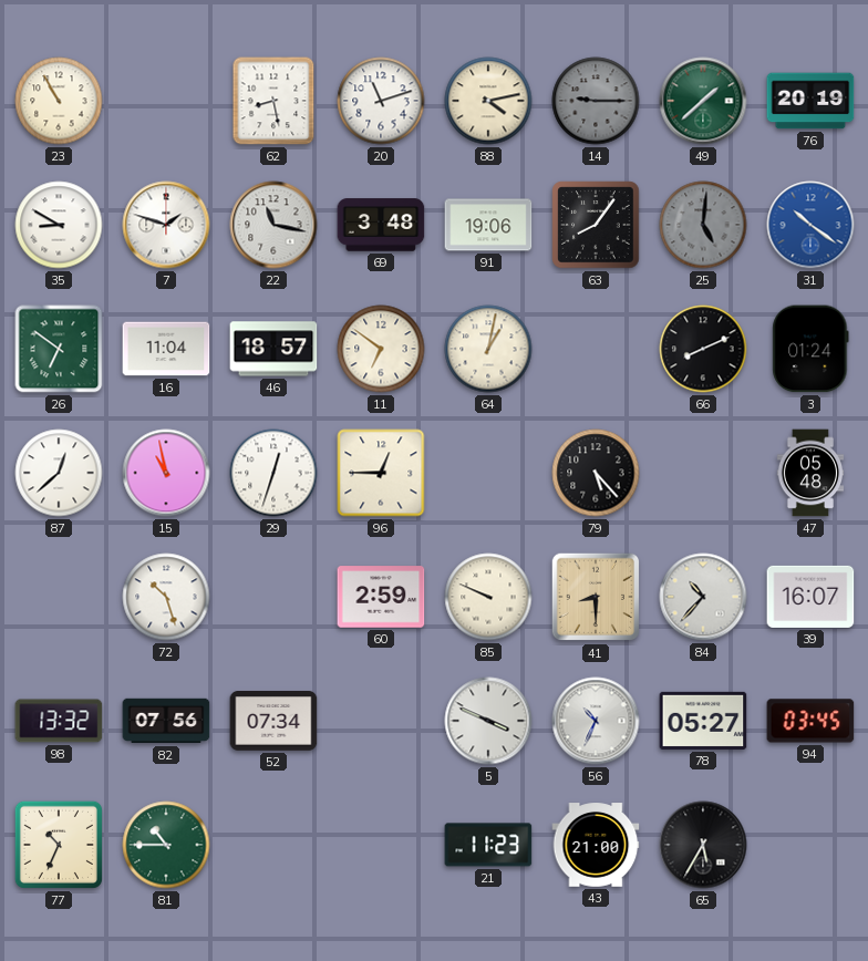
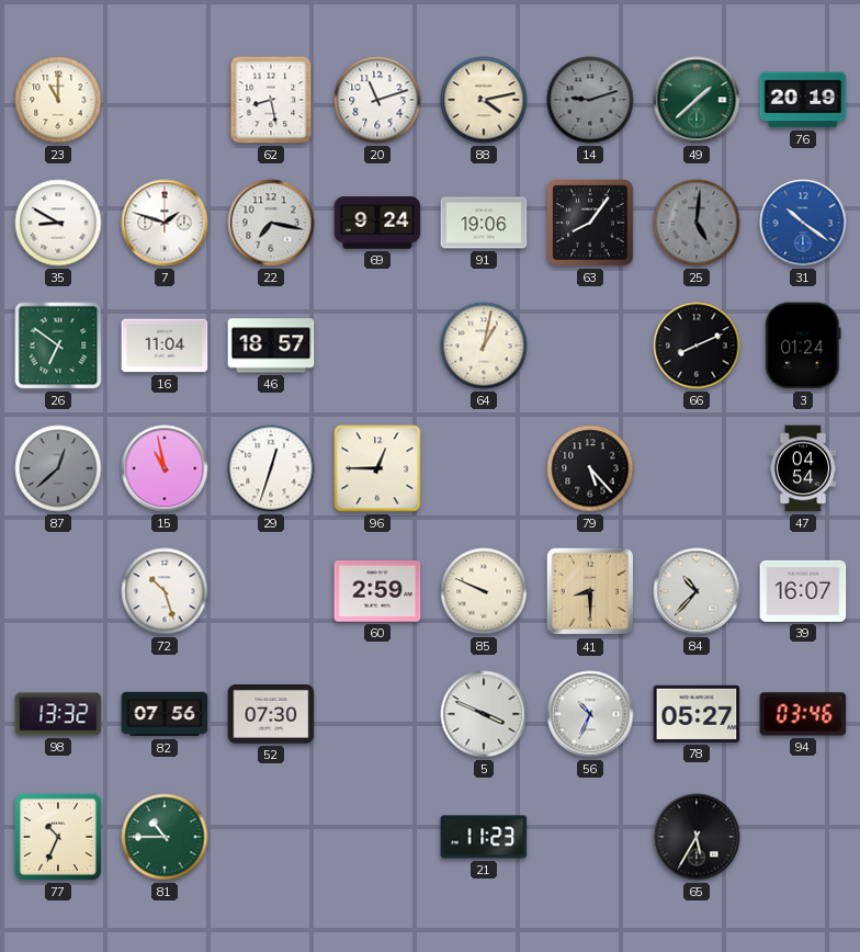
23: 10:55 -> 11:00 (58, 100)
14: 9:15 -> 9:12 (590, 100)
22: 11:17 -> 7:17 (271, 223)
69: 3:48 -> 9:24 (377, 223)
11: 6:51 -> none (381, 349)
87 dial: white -> grey (58, 468)
47: 05:48 -> 04:54 (803, 468)
52: 07:34 -> 07:30 (271, 715)
94: 03:45 -> 03:46 (803, 714)
43: 21:00 -> none (596, 845)
